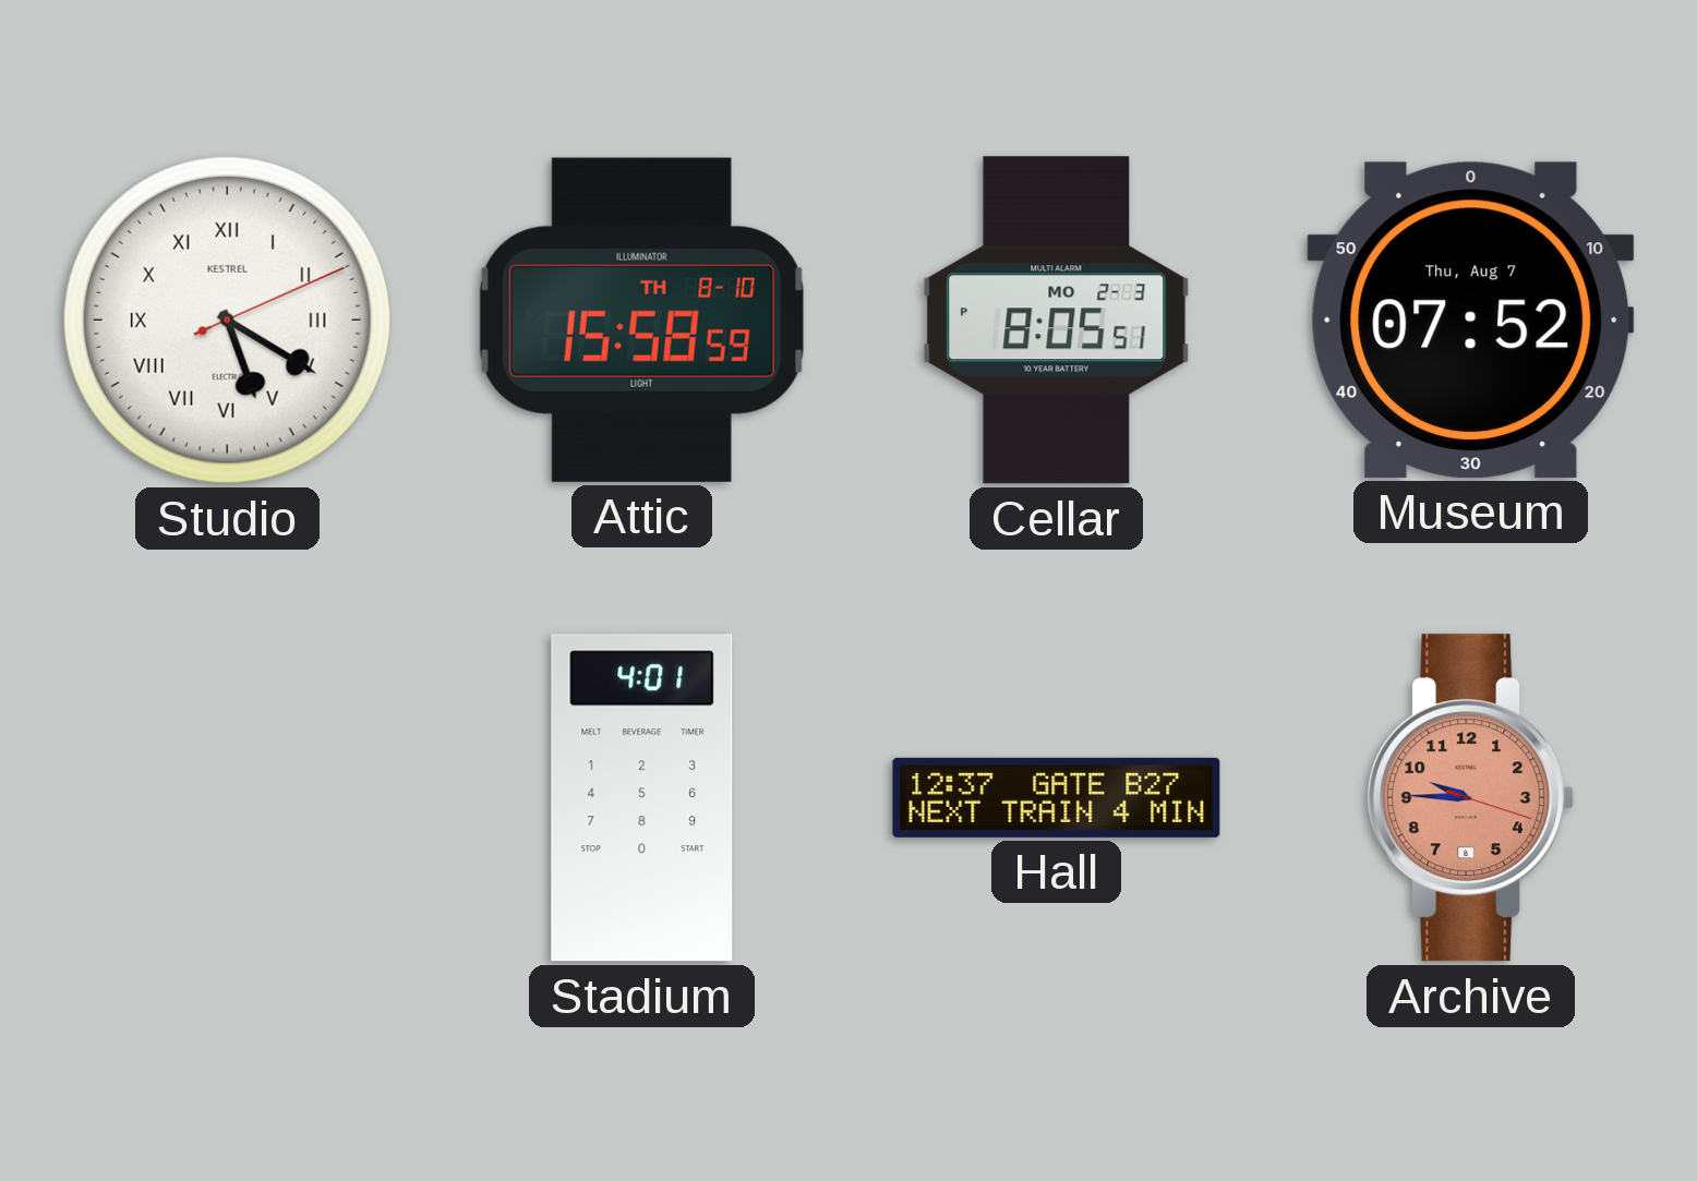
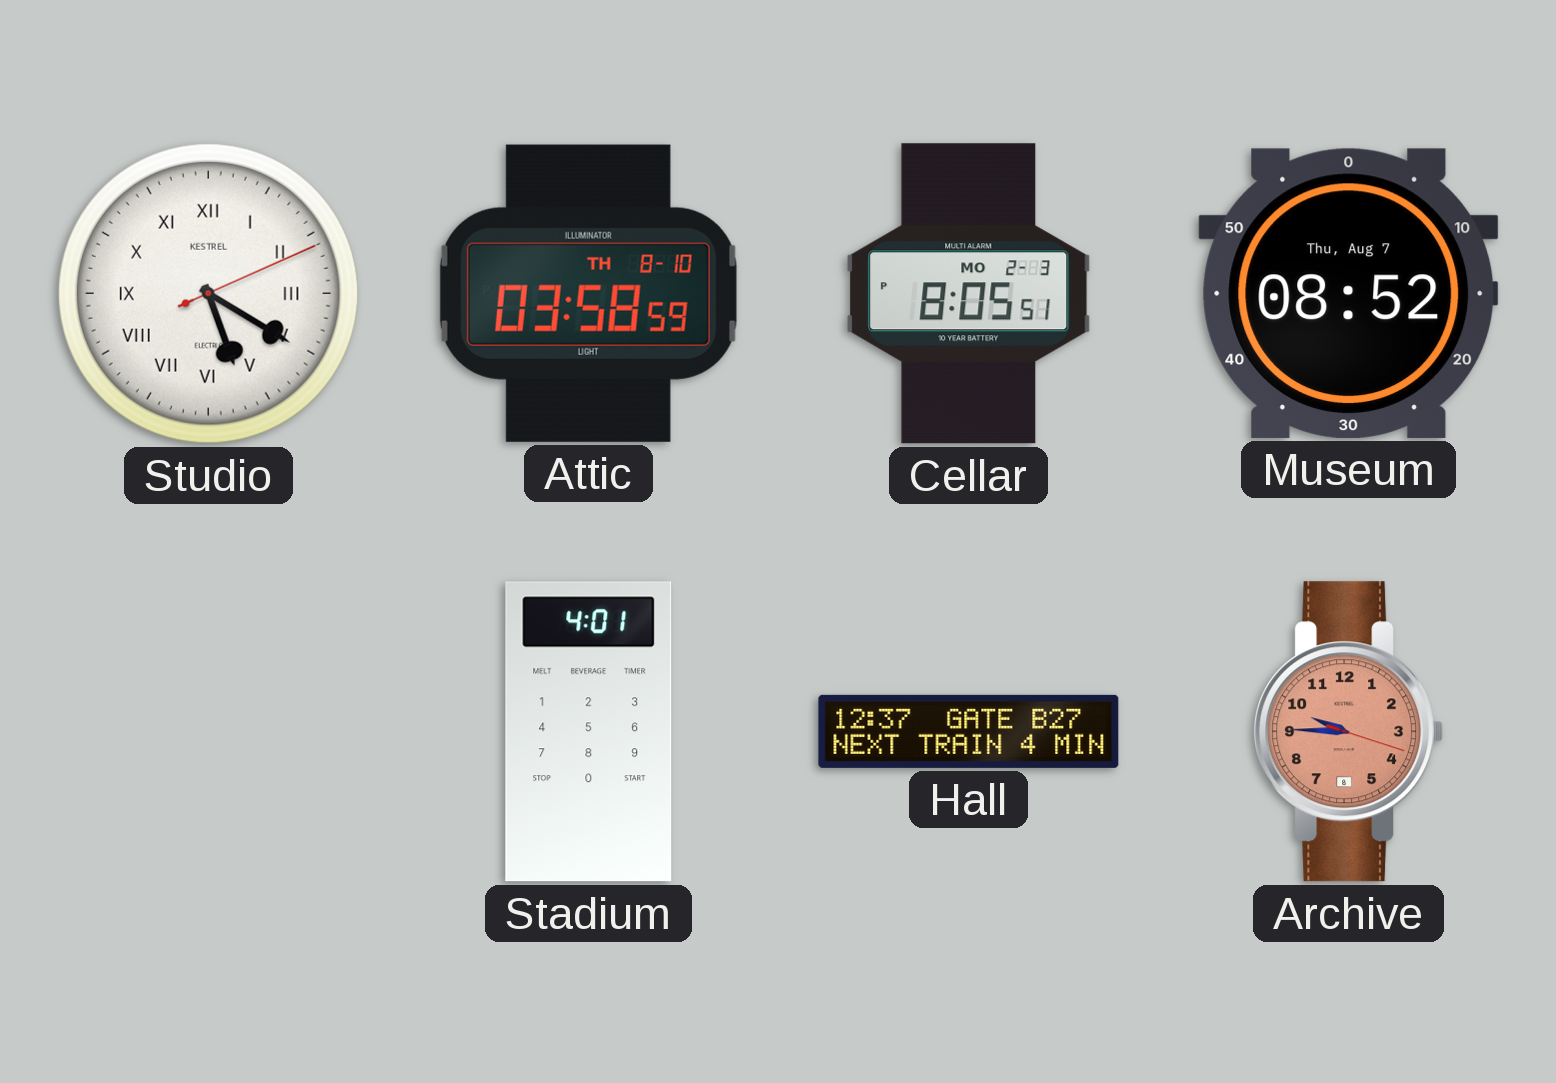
Attic: 15:58 -> 03:58 (588, 293)
Museum: 07:52 -> 08:52 (1349, 293)
